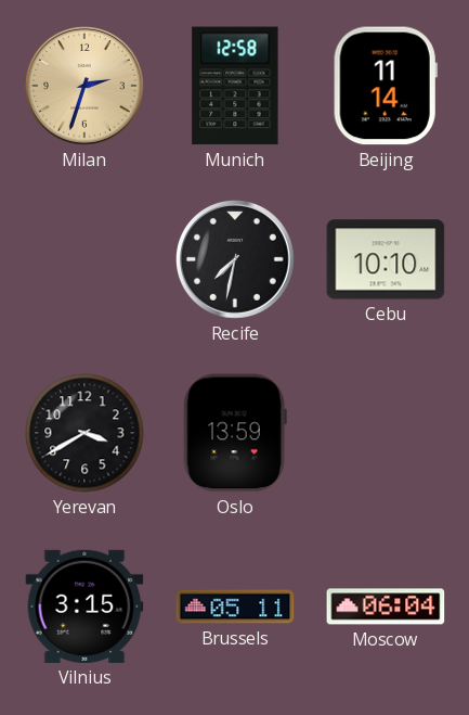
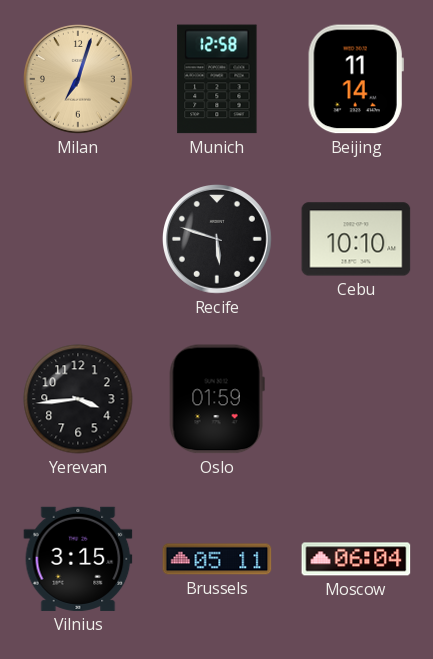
Milan: 2:33 -> 7:03 (79, 80)
Recife: 7:32 -> 5:48 (218, 240)
Yerevan: 3:40 -> 3:44 (78, 399)
Oslo: 13:59 -> 01:59 (217, 399)
